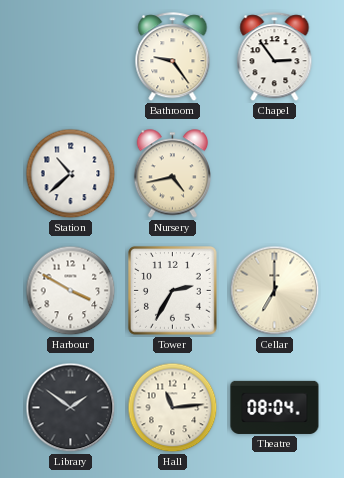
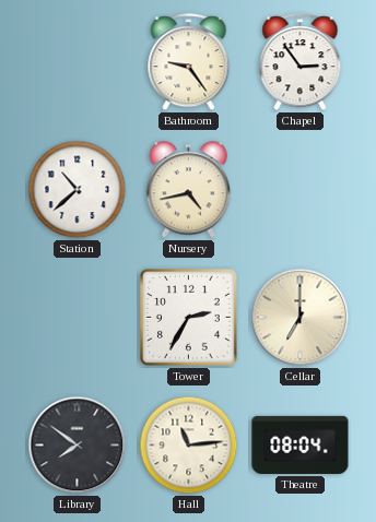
Harbour: 3:50 -> none (71, 291)
Library: 1:51 -> 7:51 (78, 446)
